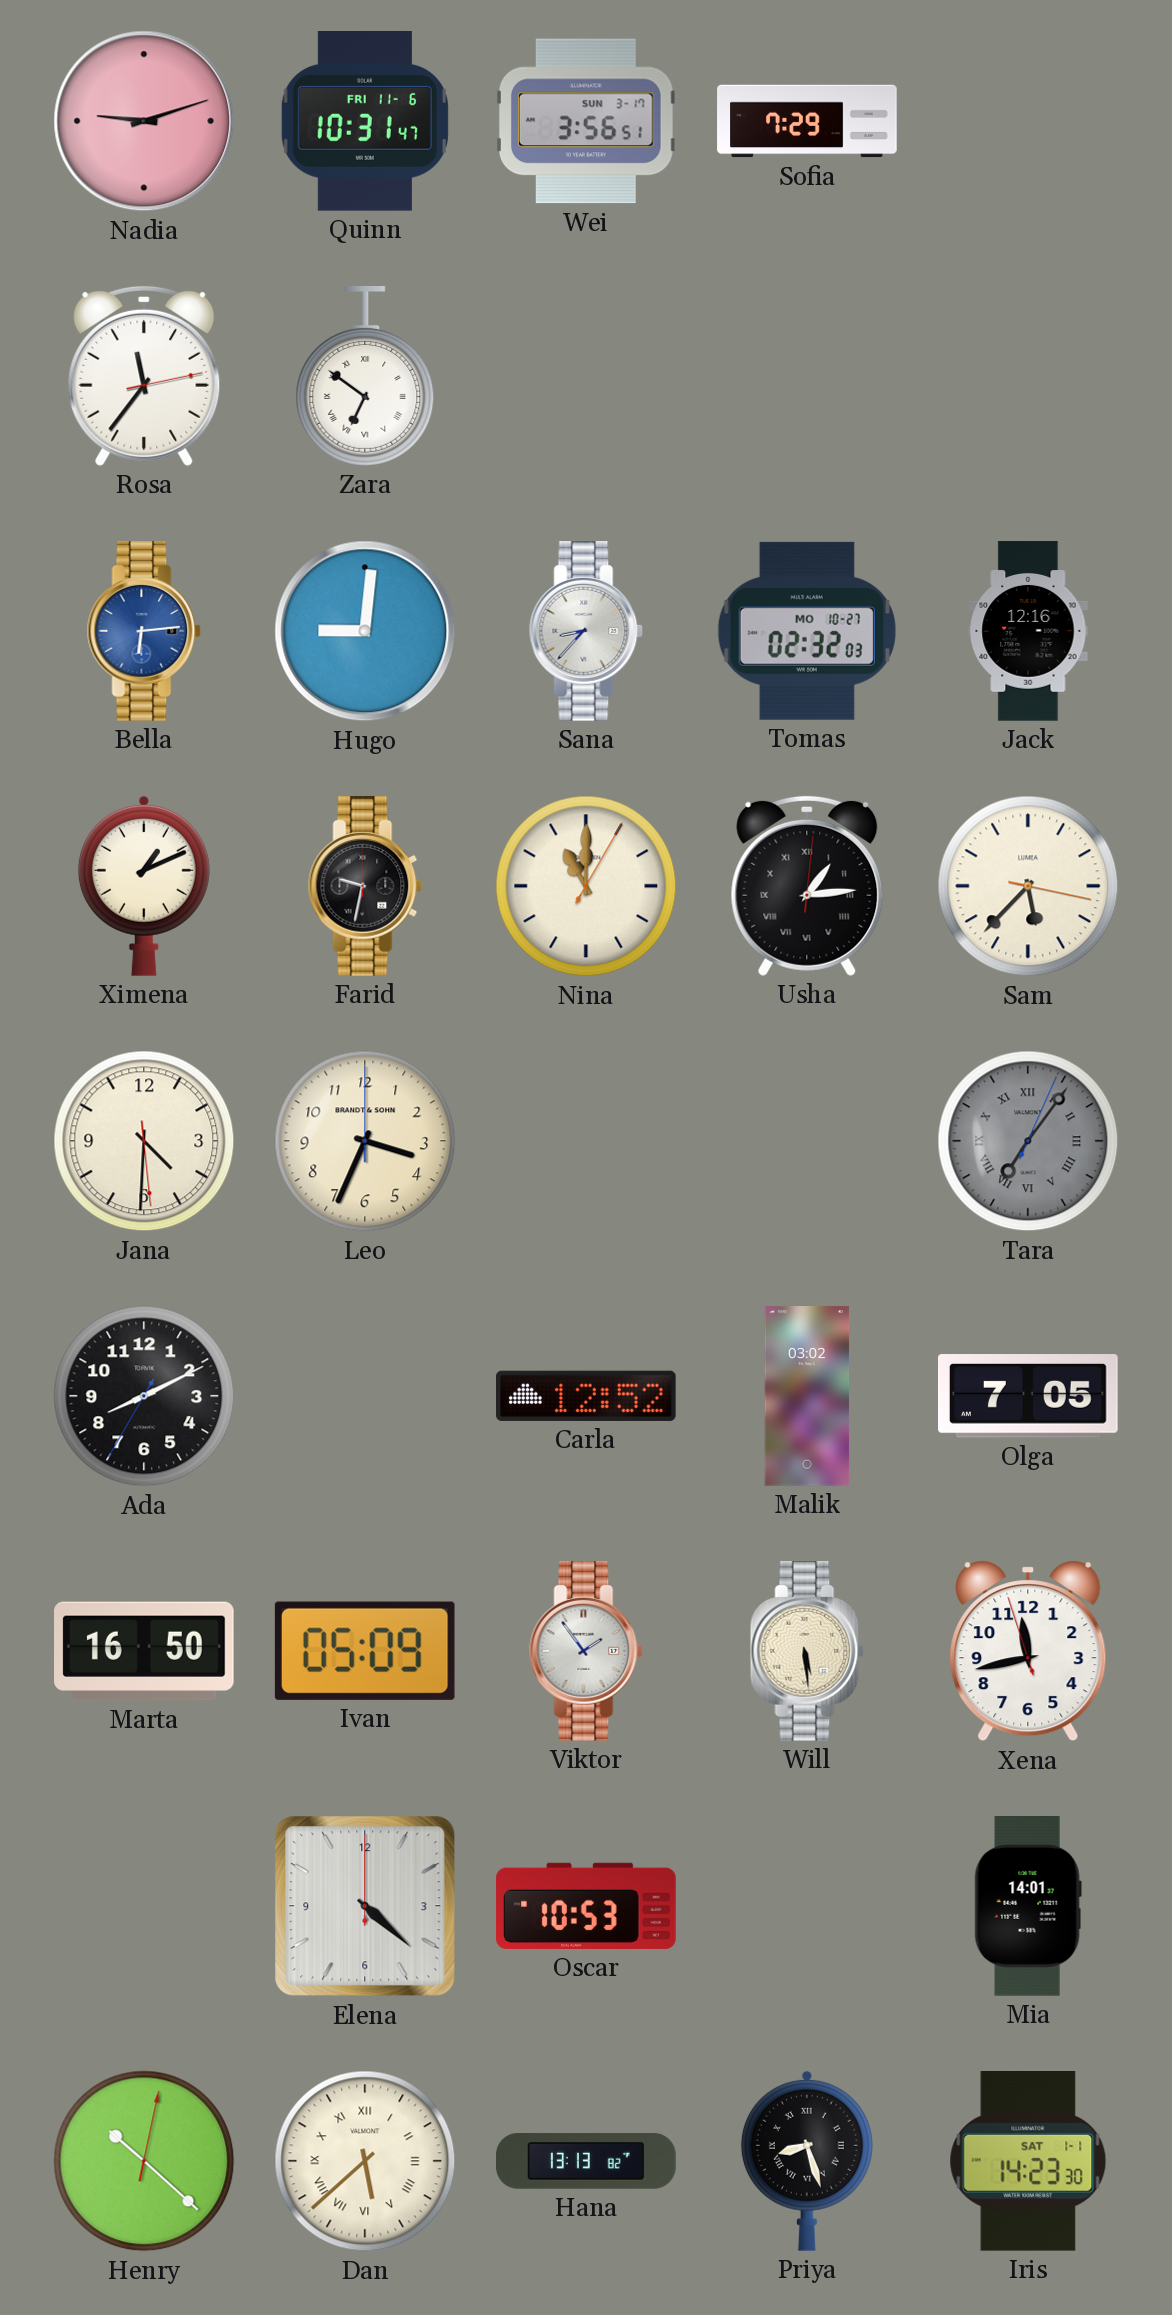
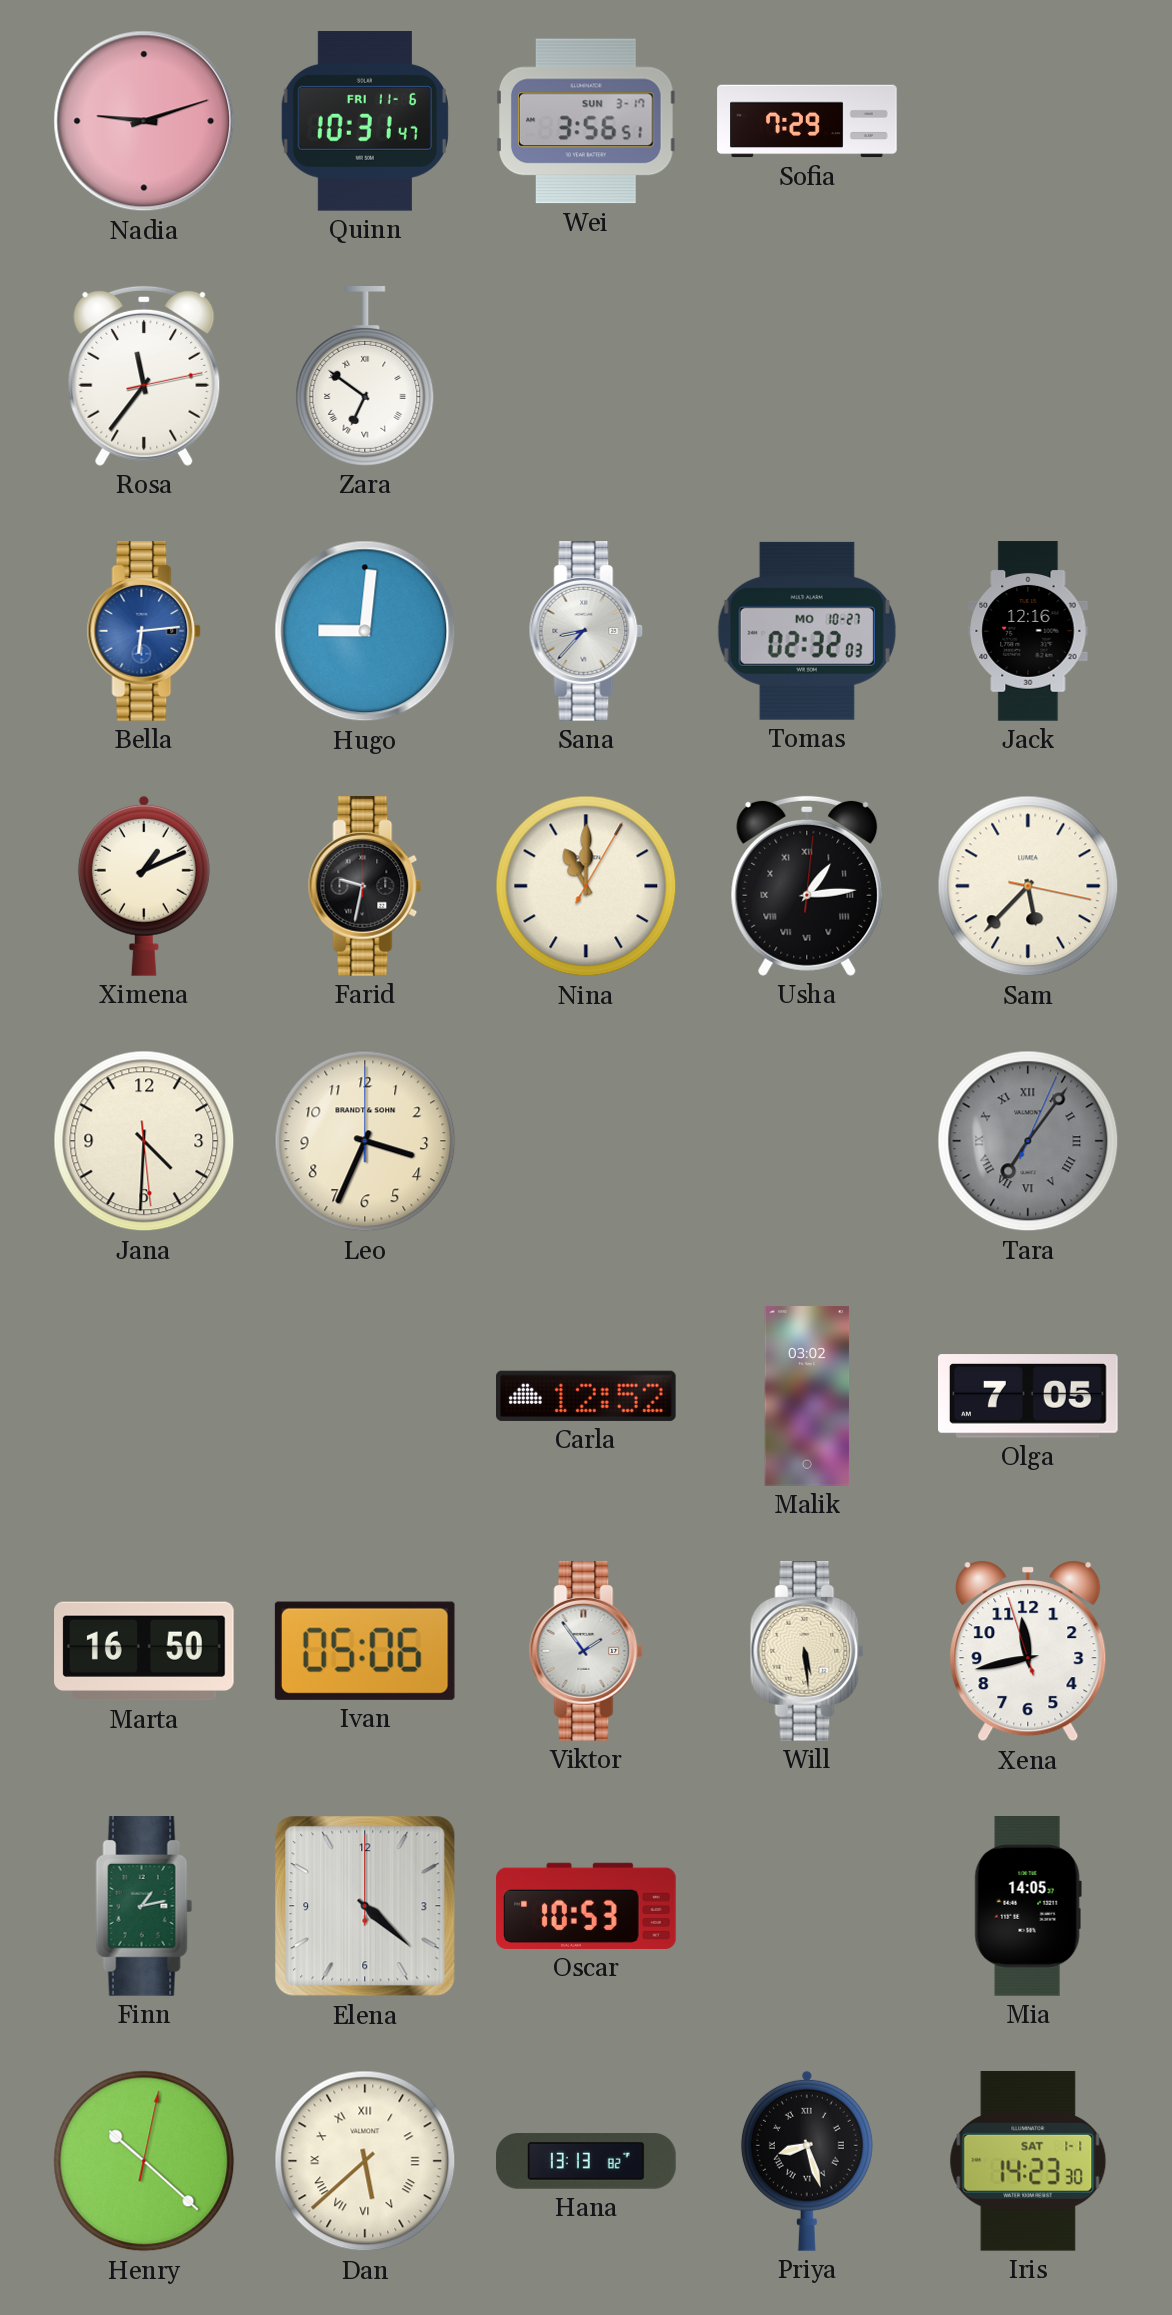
Ada: 8:10 -> none (144, 1396)
Ivan: 05:09 -> 05:06 (365, 1651)
Finn: none -> 1:13 (144, 1907)
Mia: 14:01 -> 14:05 (1028, 1906)
